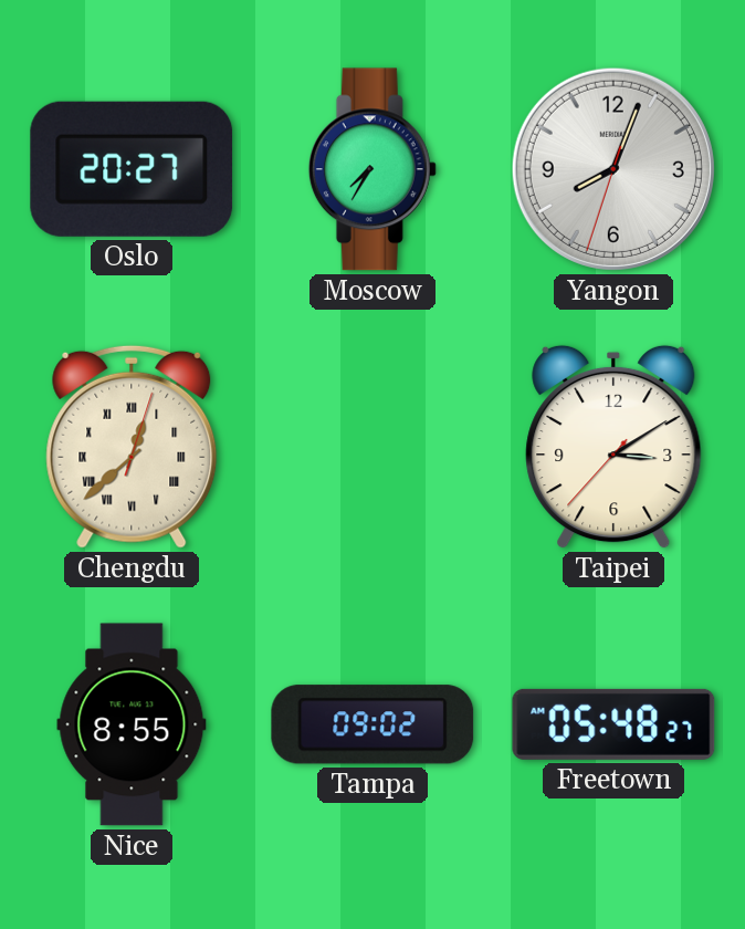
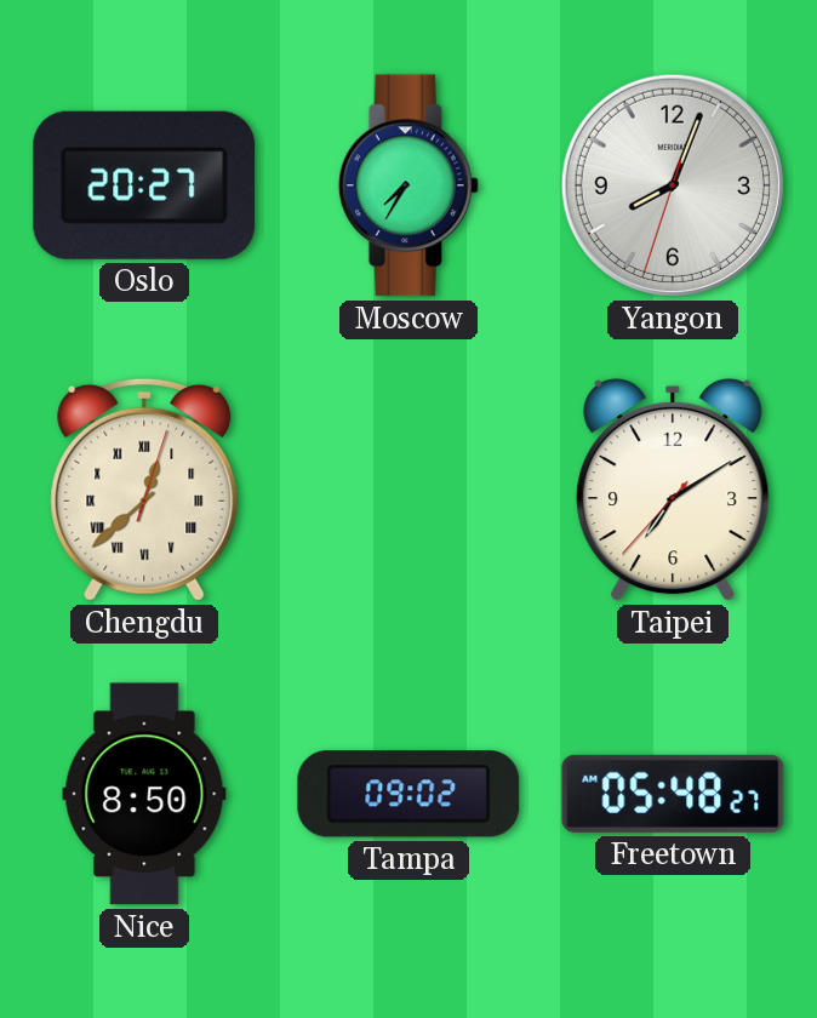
Taipei: 3:09 -> 7:09 (673, 490)
Nice: 8:55 -> 8:50 (144, 794)
